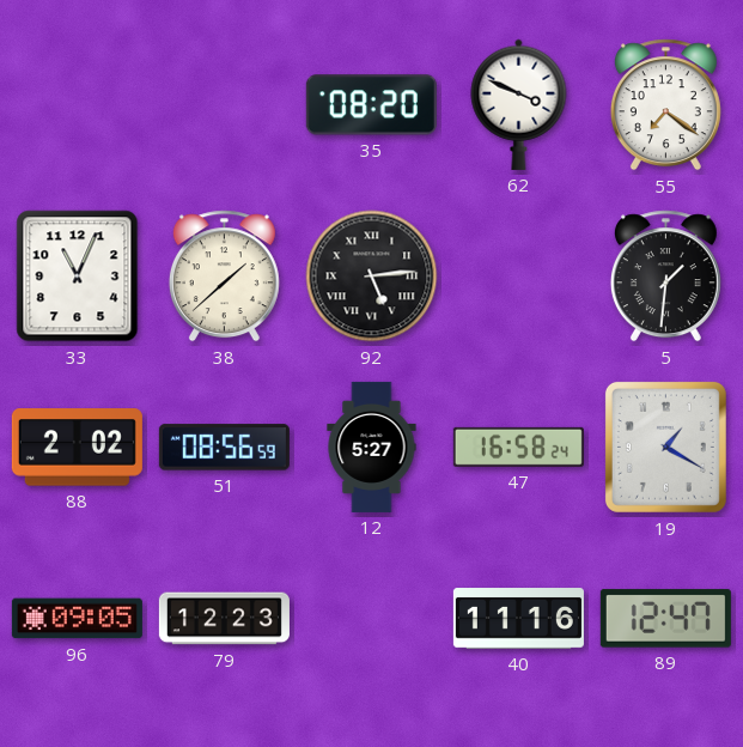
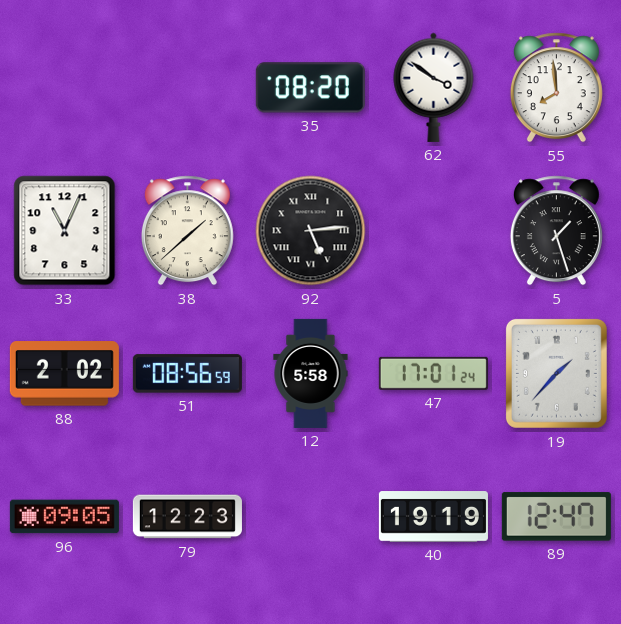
62: 3:49 -> 3:51 (434, 87)
55: 7:21 -> 7:59 (556, 88)
5: 1:31 -> 1:27 (556, 231)
12: 5:27 -> 5:58 (311, 373)
47: 16:58 -> 17:01 (433, 373)
19: 1:20 -> 1:37 (556, 373)
40: 11:16 -> 19:19 (433, 517)
